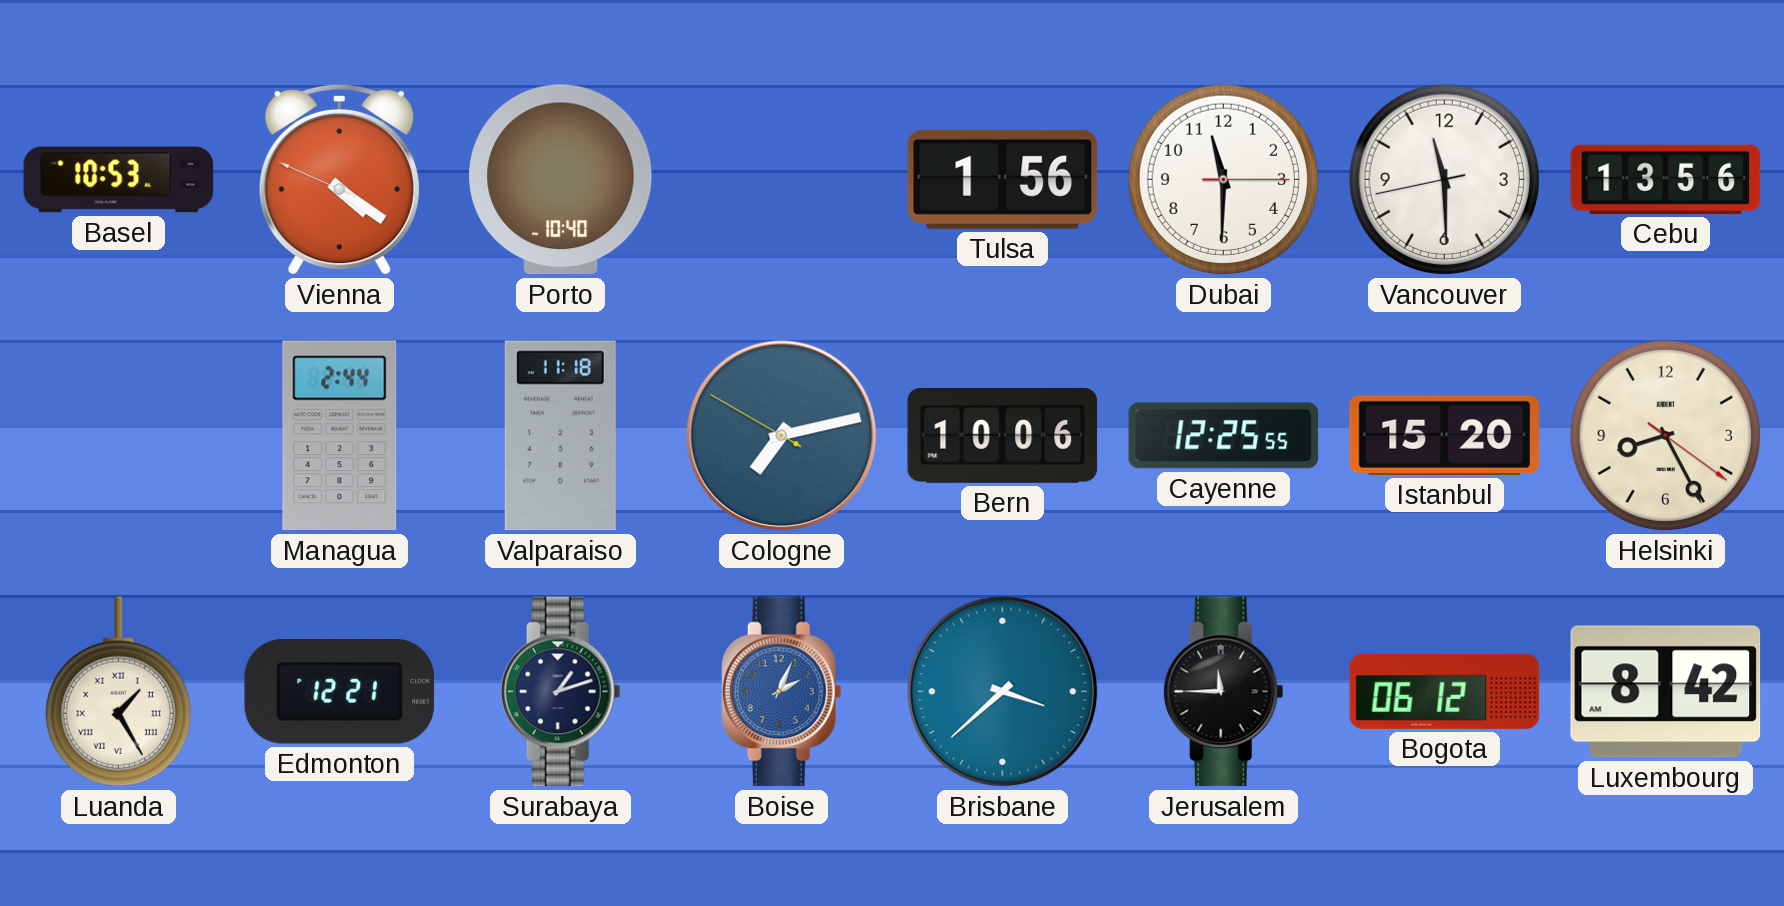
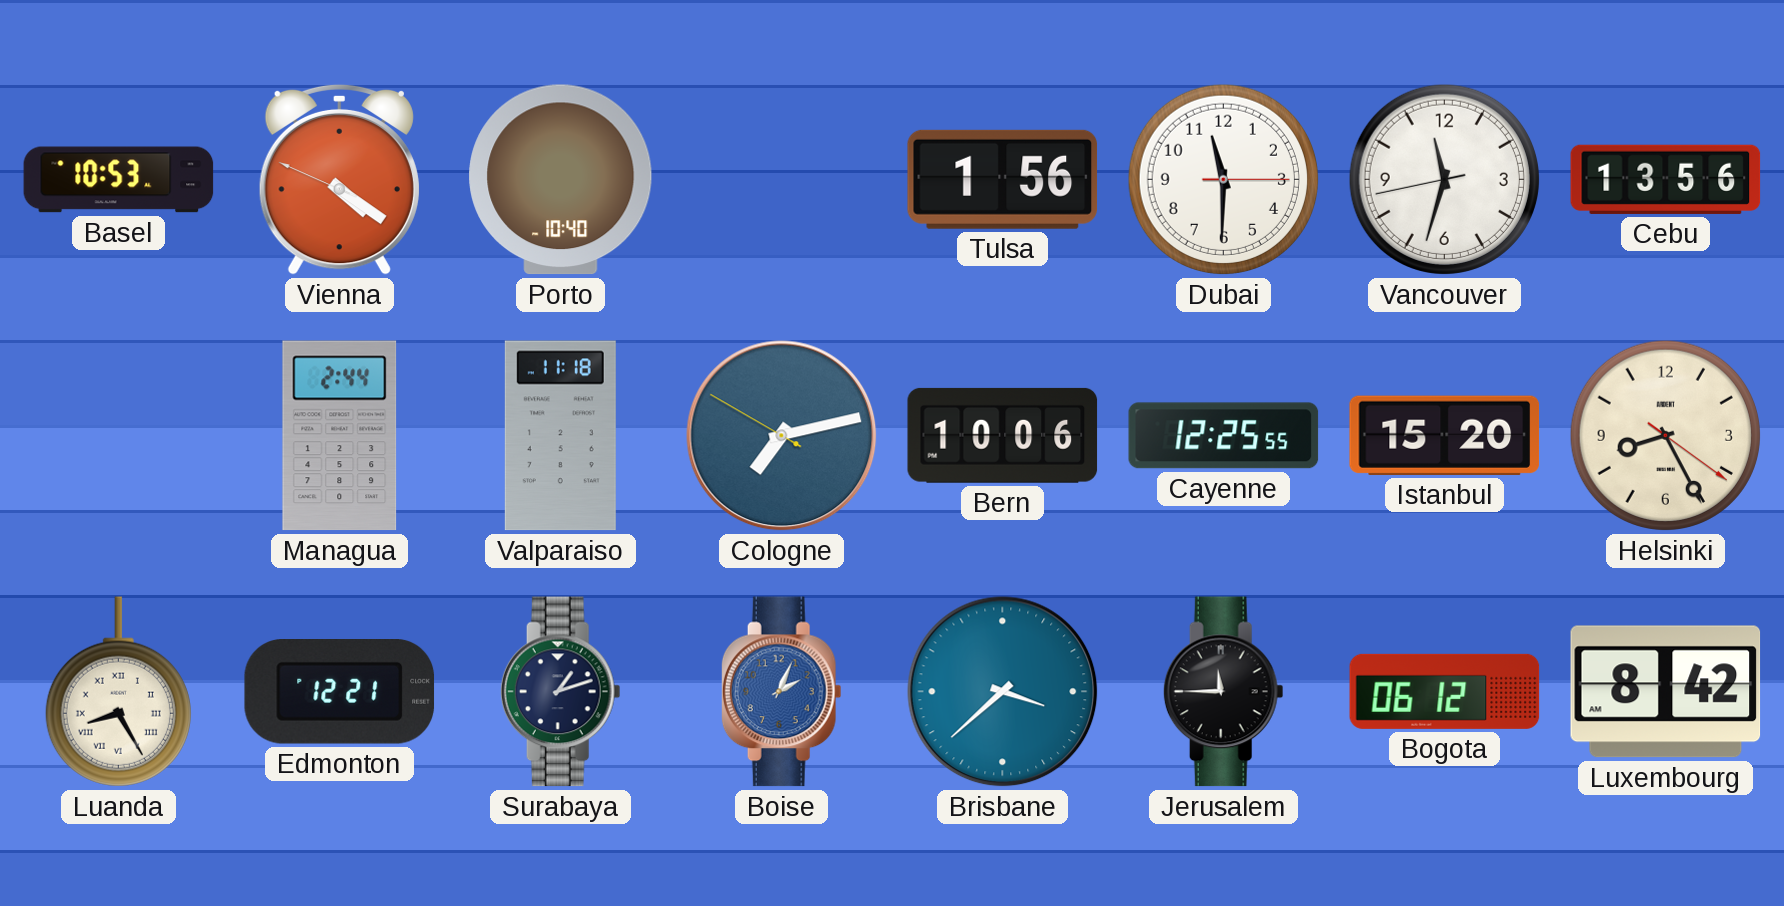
Vancouver: 11:29 -> 11:32 (1444, 179)
Luanda: 1:25 -> 8:25 (118, 692)
